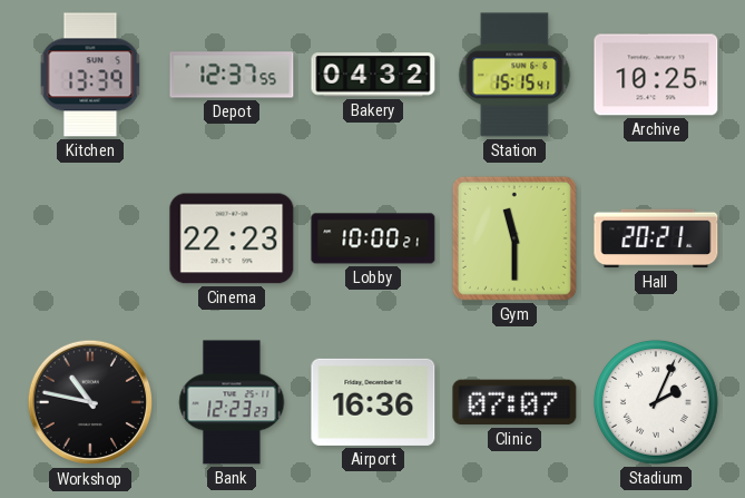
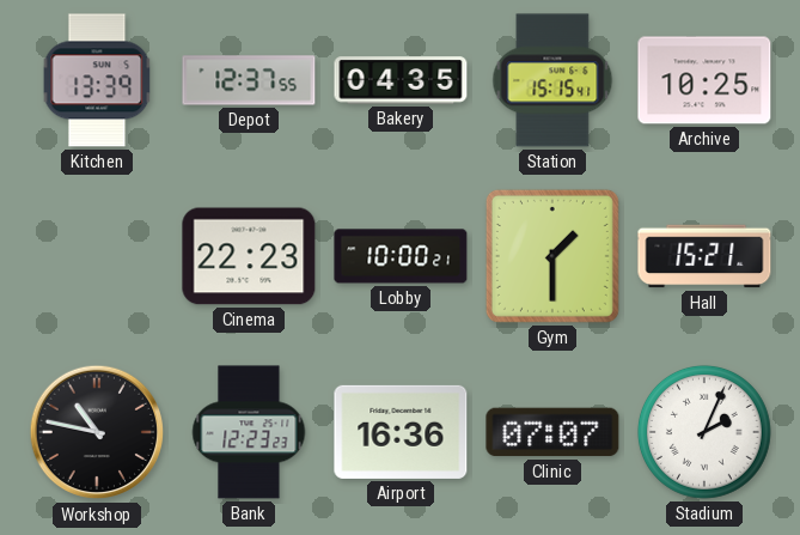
Bakery: 04:32 -> 04:35 (401, 80)
Gym: 11:30 -> 1:30 (552, 256)
Hall: 20:21 -> 15:21 (704, 256)
